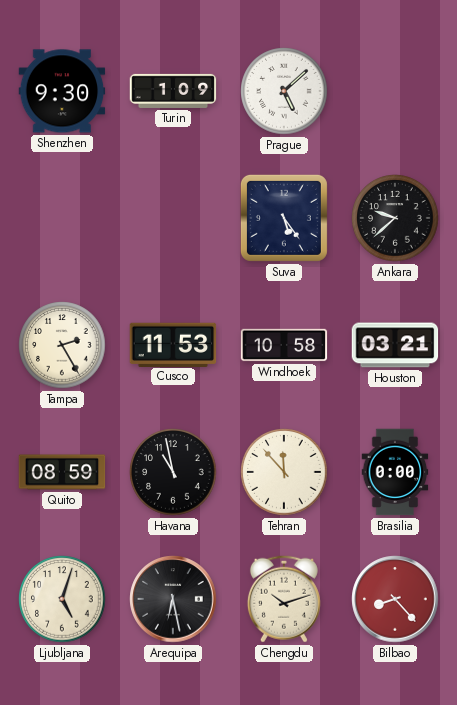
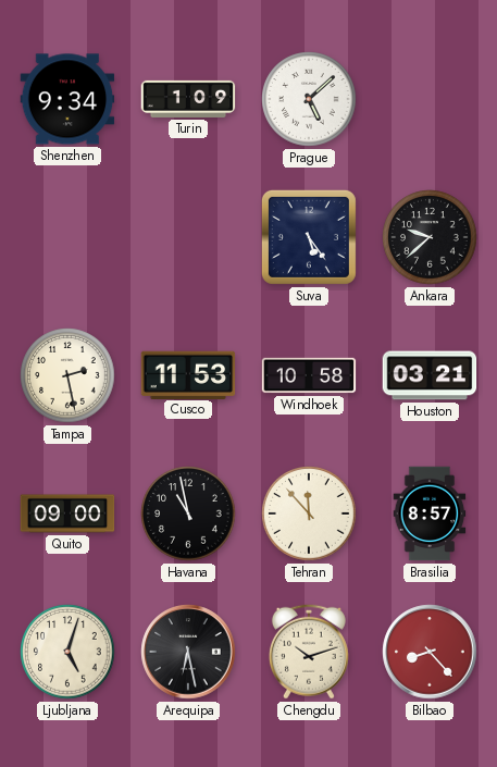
Shenzhen: 9:30 -> 9:34 (67, 99)
Tampa: 2:25 -> 2:28 (67, 375)
Quito: 08:59 -> 09:00 (67, 514)
Brasilia: 0:00 -> 8:57 (430, 514)
